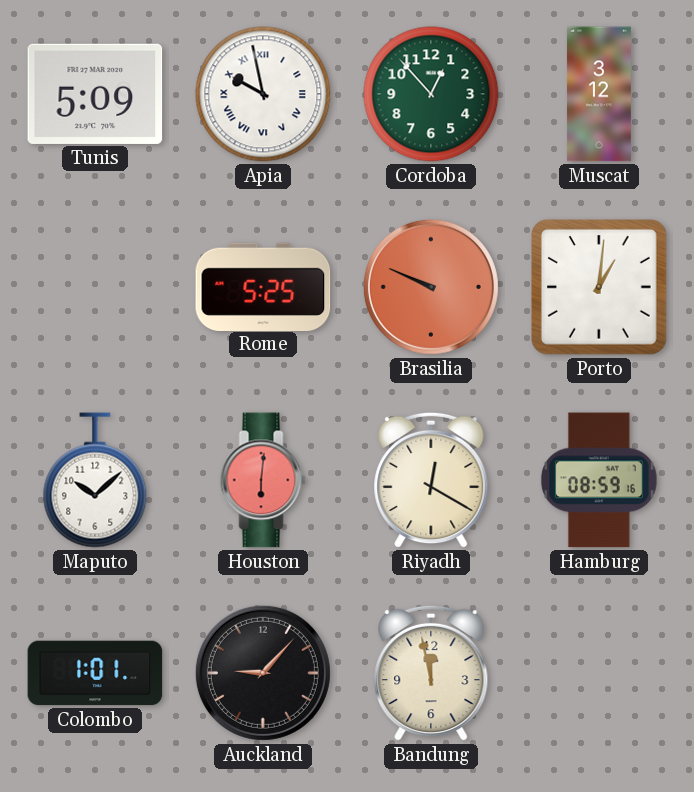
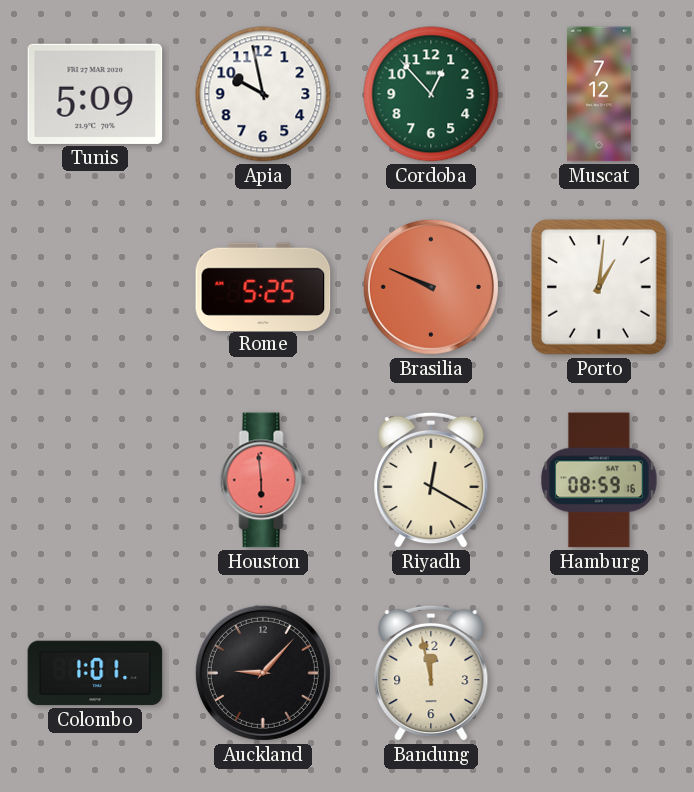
Apia numerals: Roman -> Arabic (263, 94)
Muscat: 3:12 -> 7:12 (599, 94)
Maputo: 10:08 -> none (95, 480)
Houston: 6:01 -> 5:59 (263, 480)
